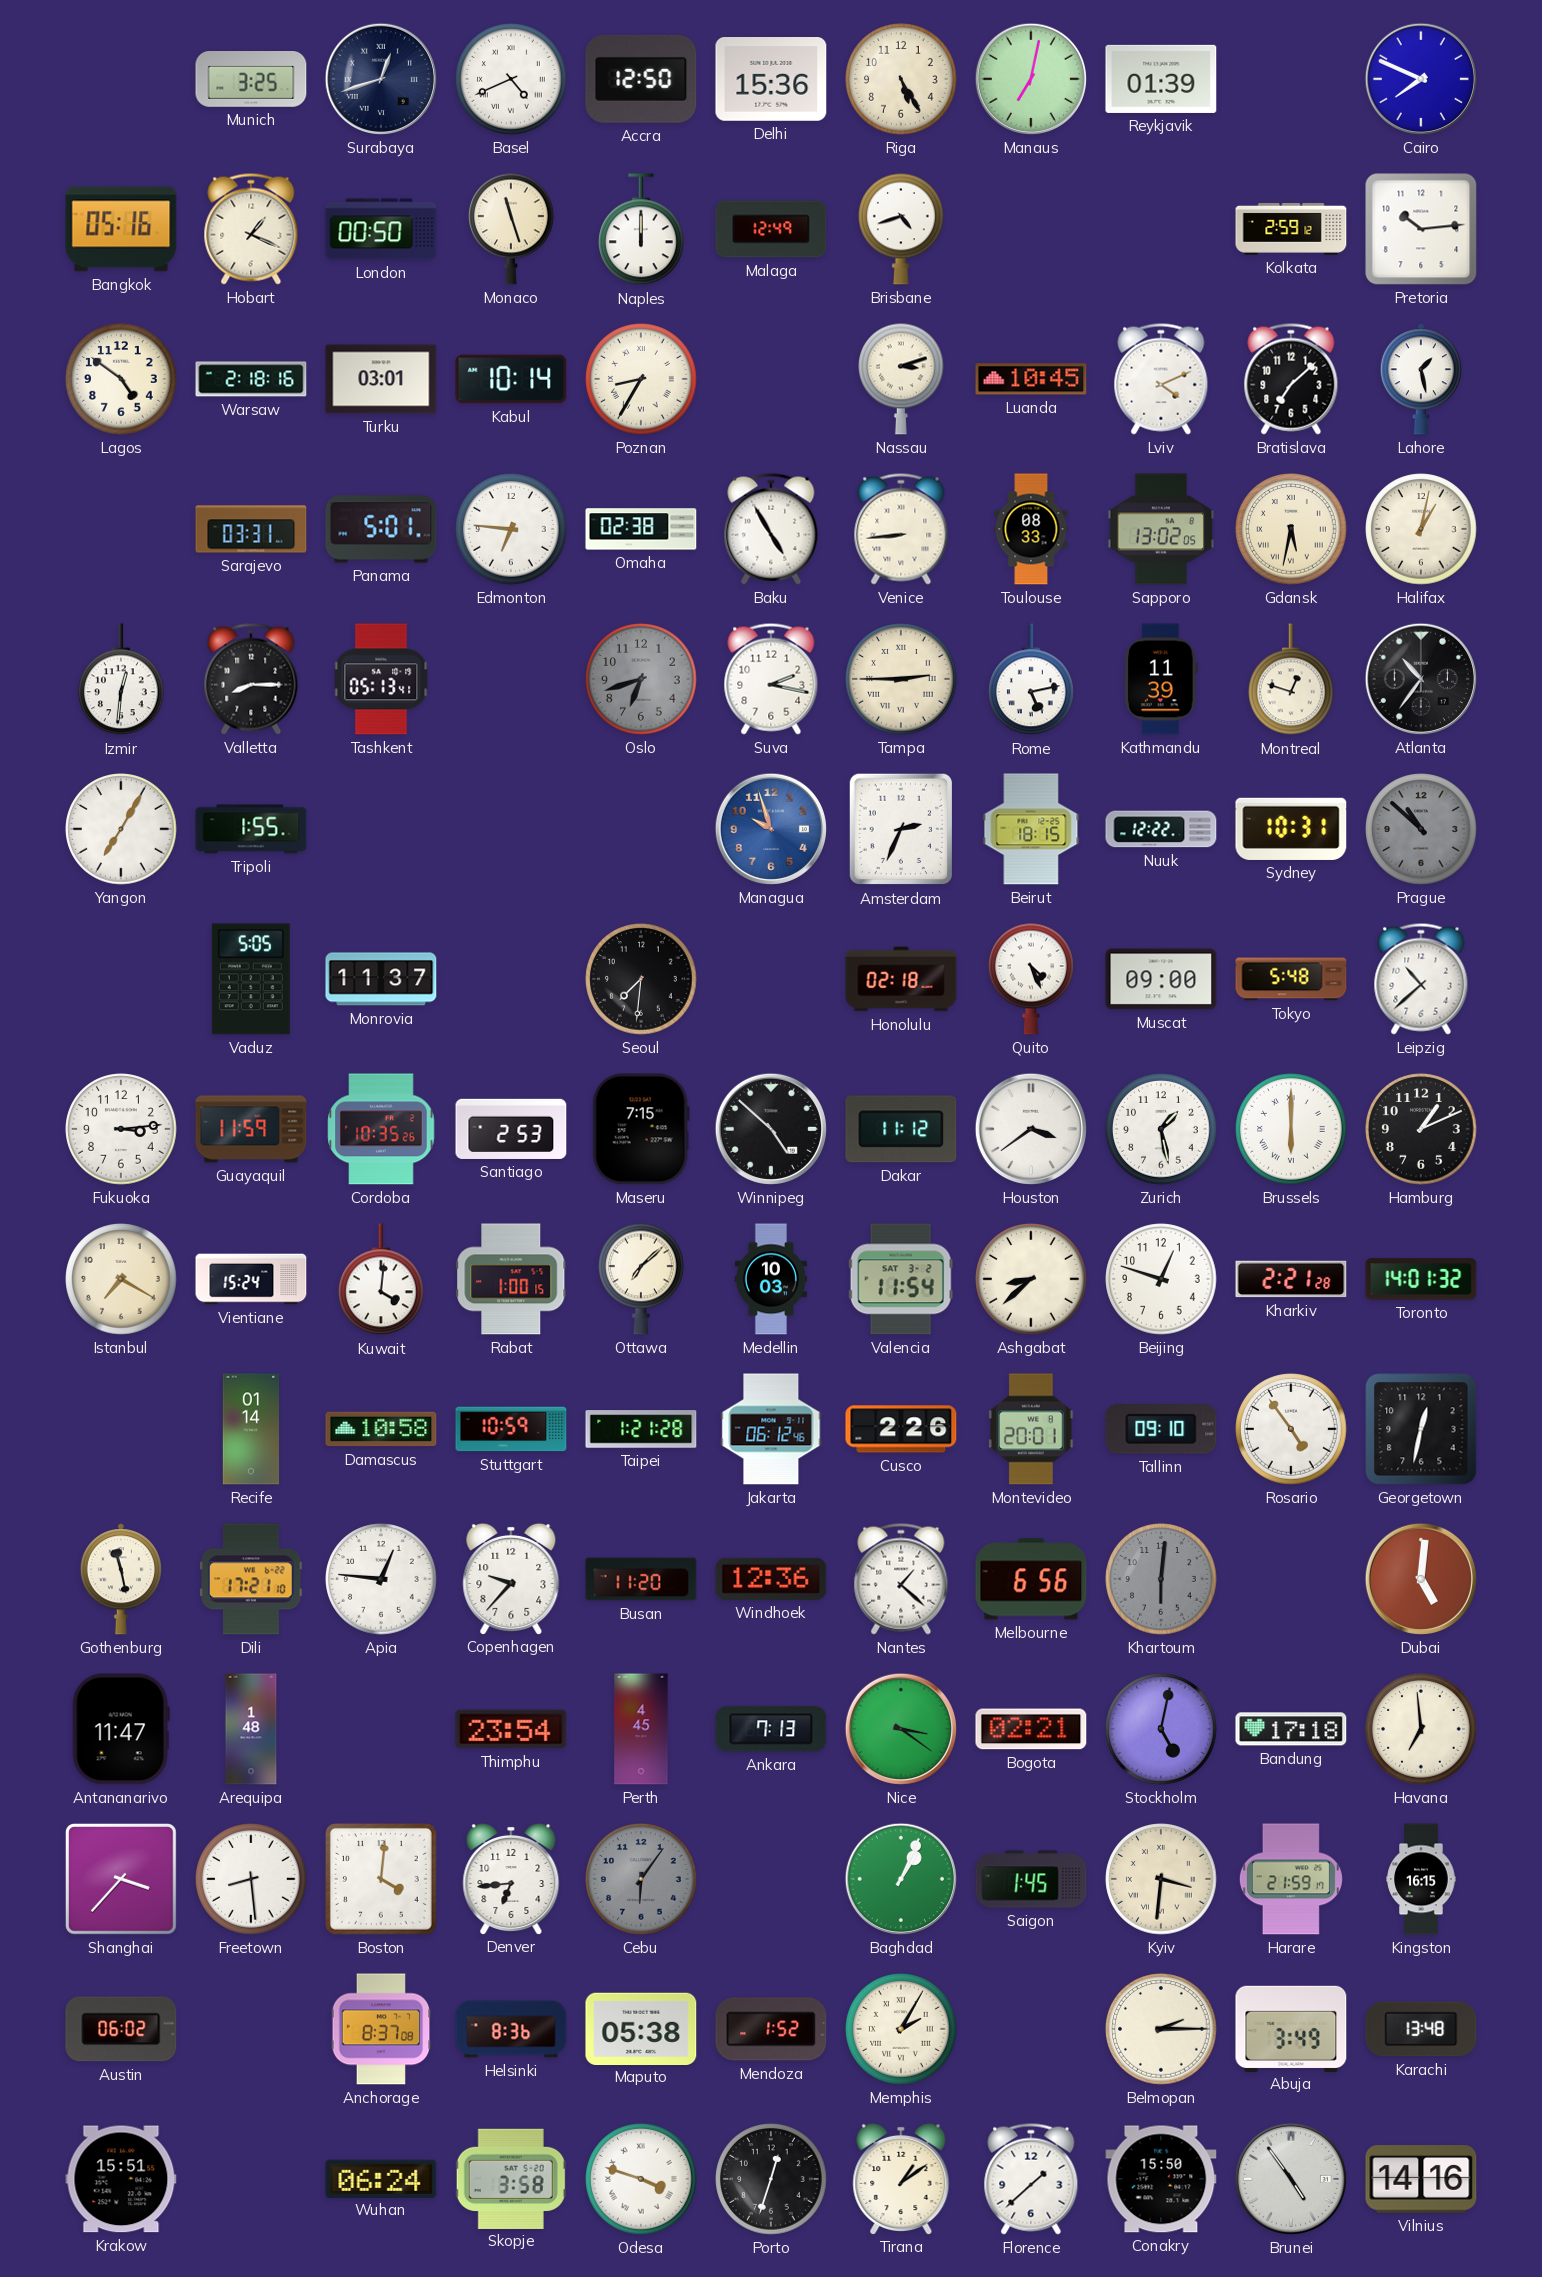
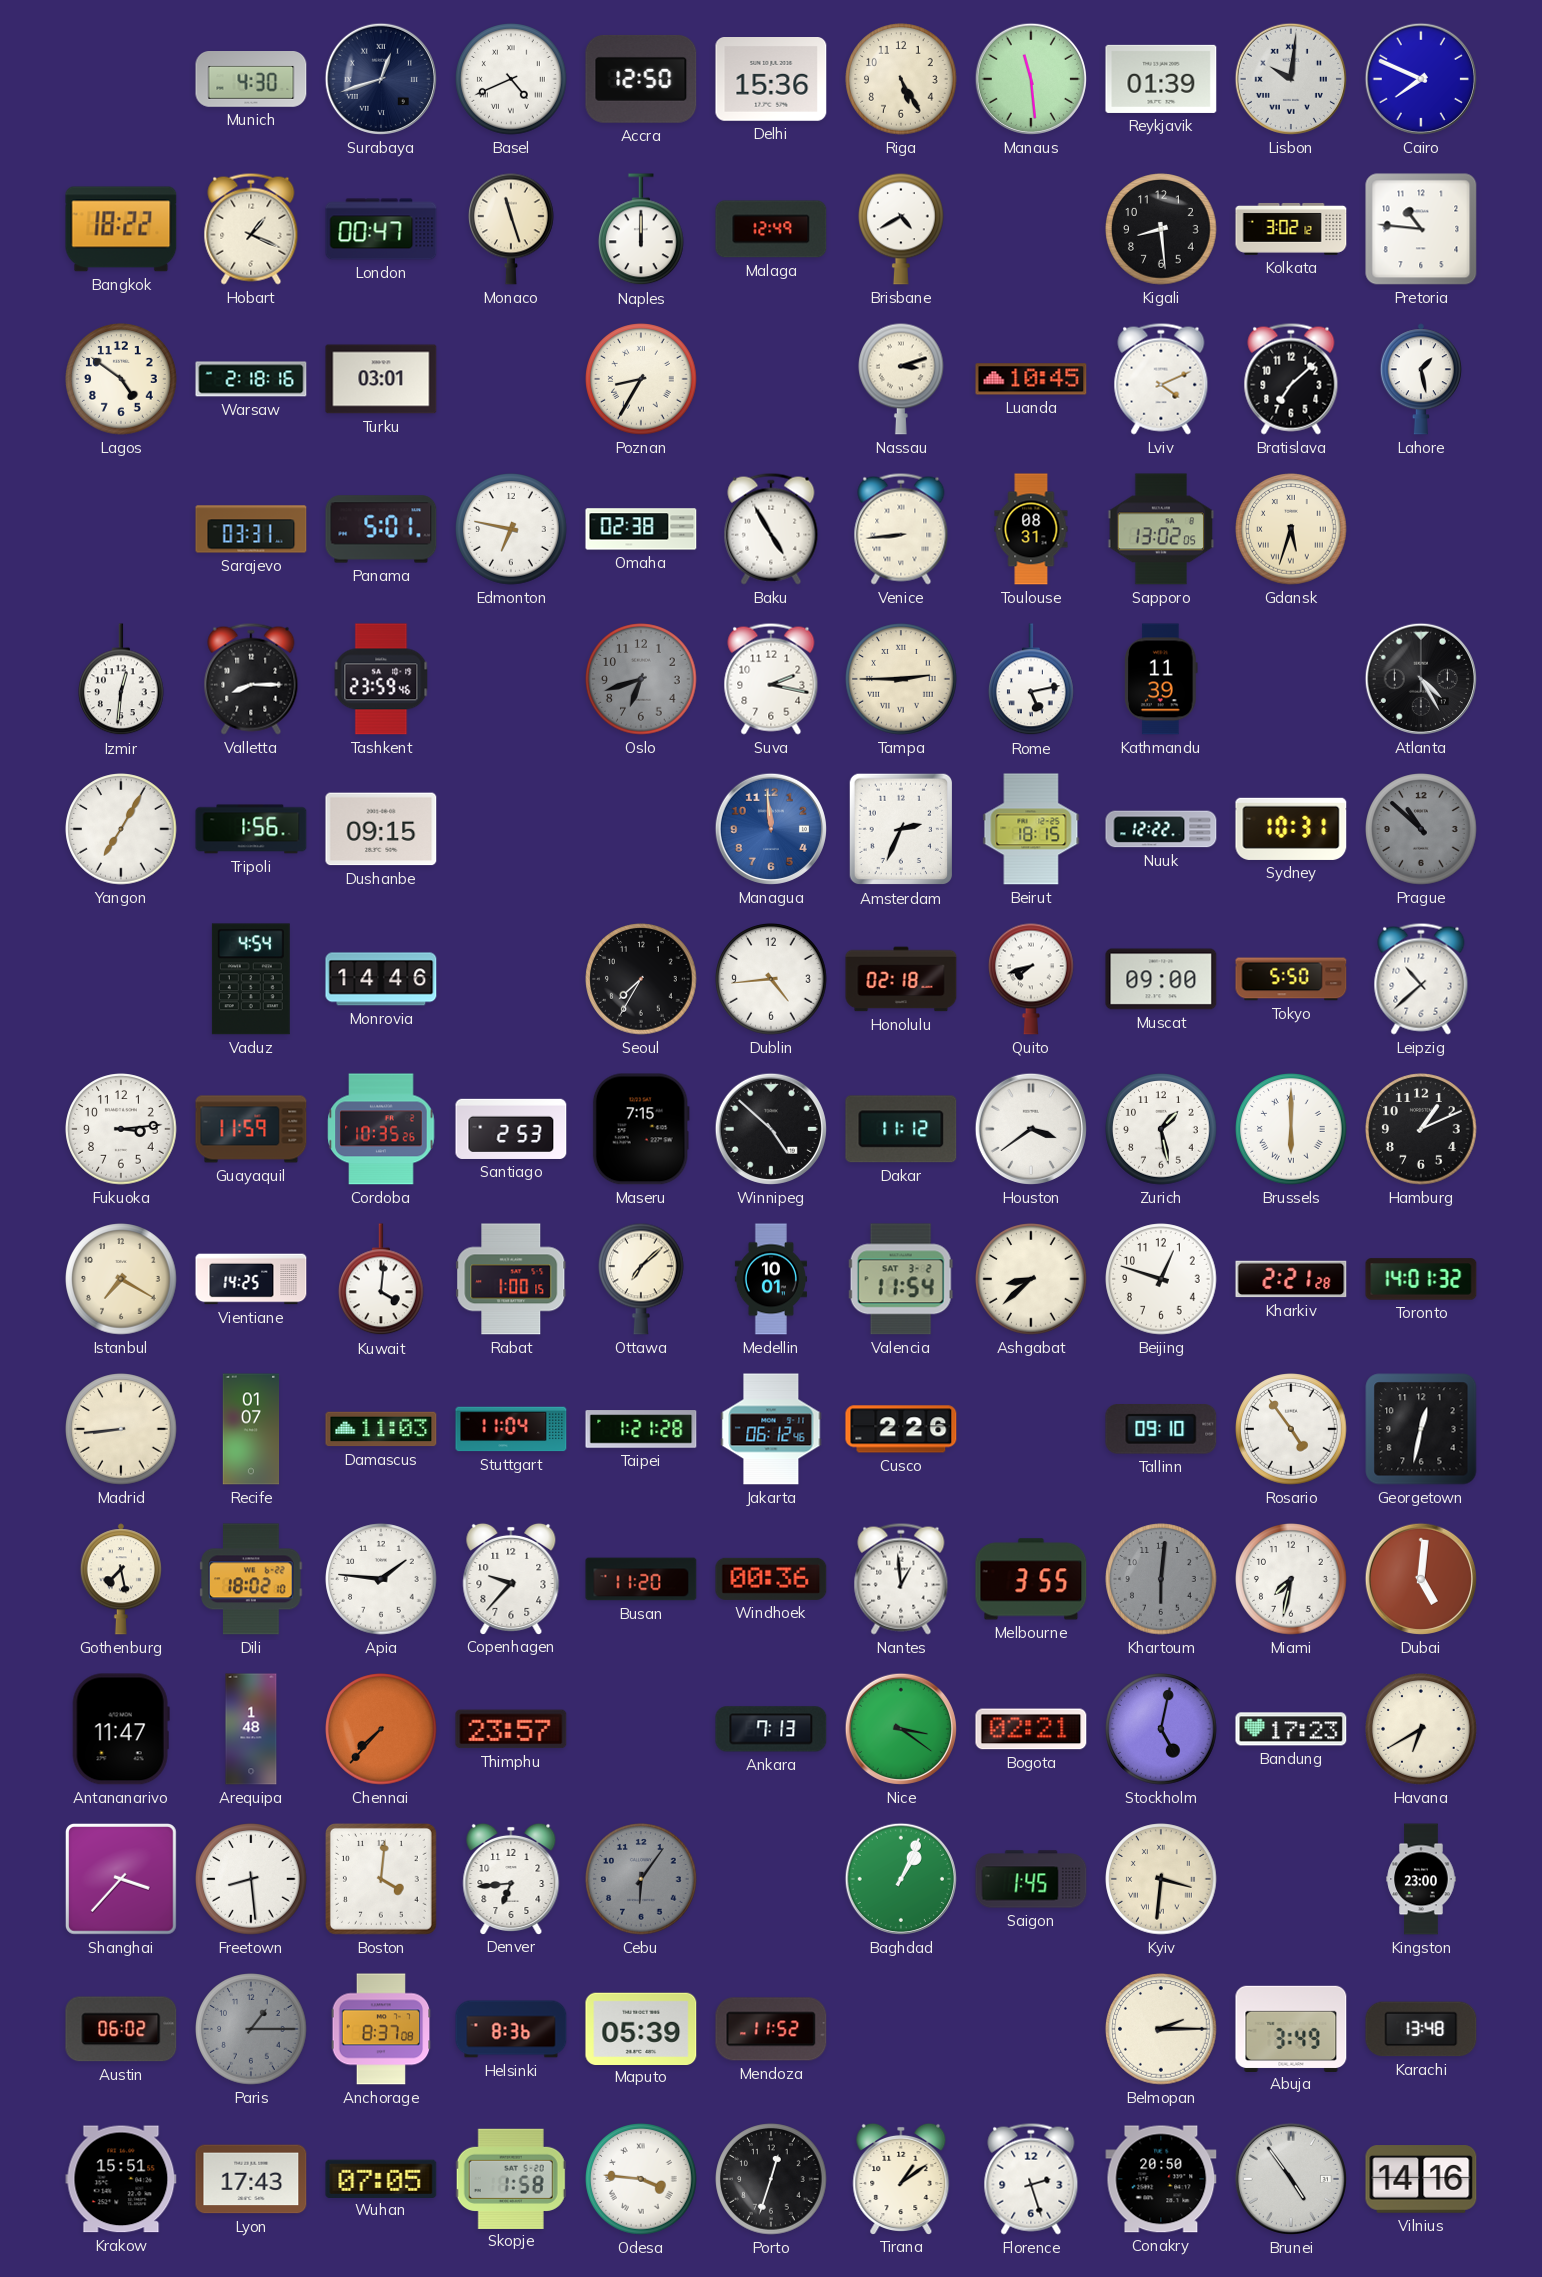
Munich: 3:25 -> 4:30 (251, 79)
Manaus: 7:02 -> 11:29 (1031, 79)
Lisbon: none -> 10:01 (1291, 79)
Bangkok: 05:16 -> 18:22 (121, 229)
London: 00:50 -> 00:47 (381, 229)
Brisbane: 4:42 -> 4:40 (902, 229)
Kigali: none -> 8:29 (1161, 229)
Kolkata: 2:59 -> 3:02 (1291, 229)
Pretoria: 10:14 -> 10:46 (1421, 229)
Kabul: 10:14 -> none (511, 379)
Edmonton: 6:46 -> 6:47 (511, 529)
Toulouse: 08:33 -> 08:31 (1031, 529)
Gdansk: 5:32 -> 5:33 (1291, 529)
Halifax: 1:02 -> none (1421, 529)
Tashkent: 05:13 -> 23:59 (381, 679)
Montreal: 12:48 -> none (1292, 680)
Atlanta: 10:36 -> 4:25 (1421, 679)
Tripoli: 1:55 -> 1:56 (251, 829)
Dushanbe: none -> 09:15 (381, 829)
Managua: 9:57 -> 11:59 (771, 829)
Vaduz: 5:05 -> 4:54 (251, 979)
Monrovia: 11:37 -> 14:46 (381, 979)
Seoul: 7:31 -> 7:35 (641, 979)
Dublin: none -> 4:44 (771, 979)
Quito: 4:26 -> 7:42 (1032, 979)
Tokyo: 5:48 -> 5:50 (1291, 979)
Vientiane: 15:24 -> 14:25 (251, 1279)
Medellin: 10:03 -> 10:01 (771, 1279)
Madrid: none -> 8:44 (121, 1429)
Recife: 01:14 -> 01:07 (251, 1429)
Damascus: 10:58 -> 11:03 (381, 1429)
Stuttgart: 10:59 -> 11:04 (511, 1429)
Montevideo: 20:01 -> none (1032, 1429)
Gothenburg: 11:28 -> 7:28 (121, 1579)
Dili: 17:21 -> 18:02 (251, 1579)
Apia: 12:46 -> 1:46 (381, 1579)
Windhoek: 12:36 -> 00:36 (771, 1579)
Nantes: 1:22 -> 12:59 (901, 1579)
Melbourne: 6:56 -> 3:55 (1031, 1579)
Miami: none -> 7:32 (1291, 1579)
Chennai: none -> 7:37 (381, 1729)
Thimphu: 23:54 -> 23:57 (511, 1729)
Perth: 4:45 -> none (641, 1729)
Bandung: 17:18 -> 17:23 (1291, 1729)
Havana: 6:59 -> 6:40 (1421, 1729)
Harare: 21:59 -> none (1291, 1879)
Kingston: 16:15 -> 23:00 (1421, 1879)
Paris: none -> 1:15 (251, 2029)
Maputo: 05:38 -> 05:39 (641, 2028)
Mendoza: 1:52 -> 11:52 (771, 2029)
Memphis: 2:05 -> none (901, 2029)
Lyon: none -> 17:43 (251, 2179)
Wuhan: 06:24 -> 07:05 (381, 2178)
Skopje: 3:58 -> 1:58 (511, 2178)
Odesa: 3:48 -> 3:46 (641, 2179)
Florence: 1:38 -> 2:27 (1031, 2179)
Conakry: 15:50 -> 20:50 (1161, 2179)
